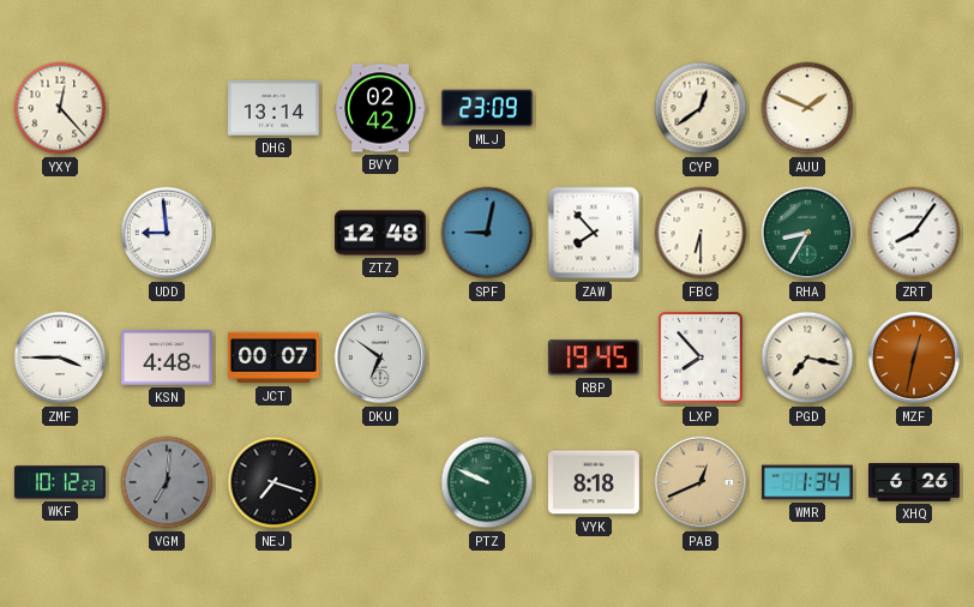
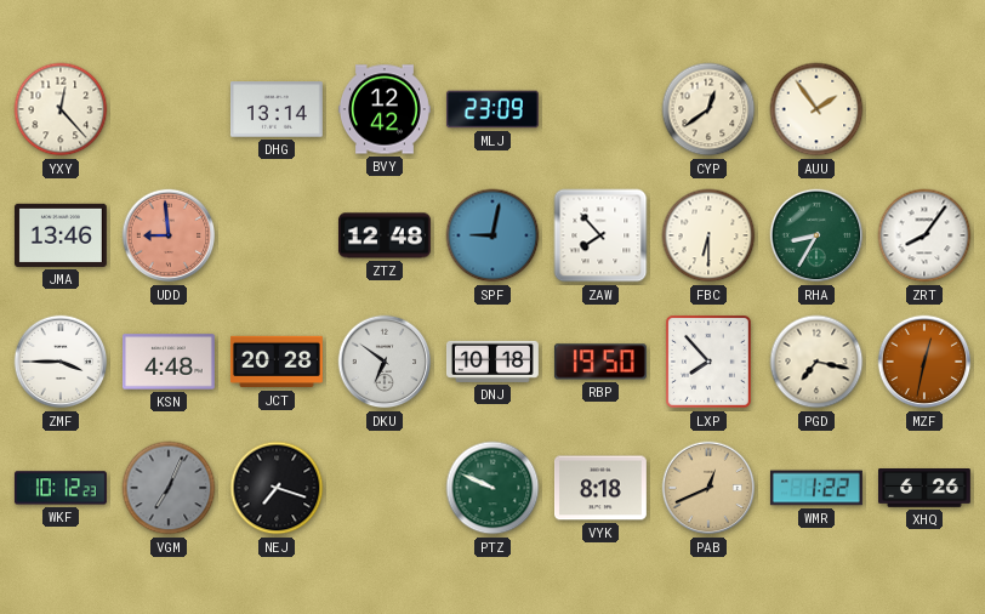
BVY: 02:42 -> 12:42 (385, 109)
AUU: 1:49 -> 1:54 (816, 109)
JMA: none -> 13:46 (61, 235)
UDD dial: white -> salmon (169, 235)
JCT: 00:07 -> 20:28 (277, 362)
DNJ: none -> 10:18 (493, 362)
RBP: 19:45 -> 19:50 (600, 362)
VGM: 7:01 -> 7:04 (169, 488)
WMR: 1:34 -> 1:22 (816, 488)
